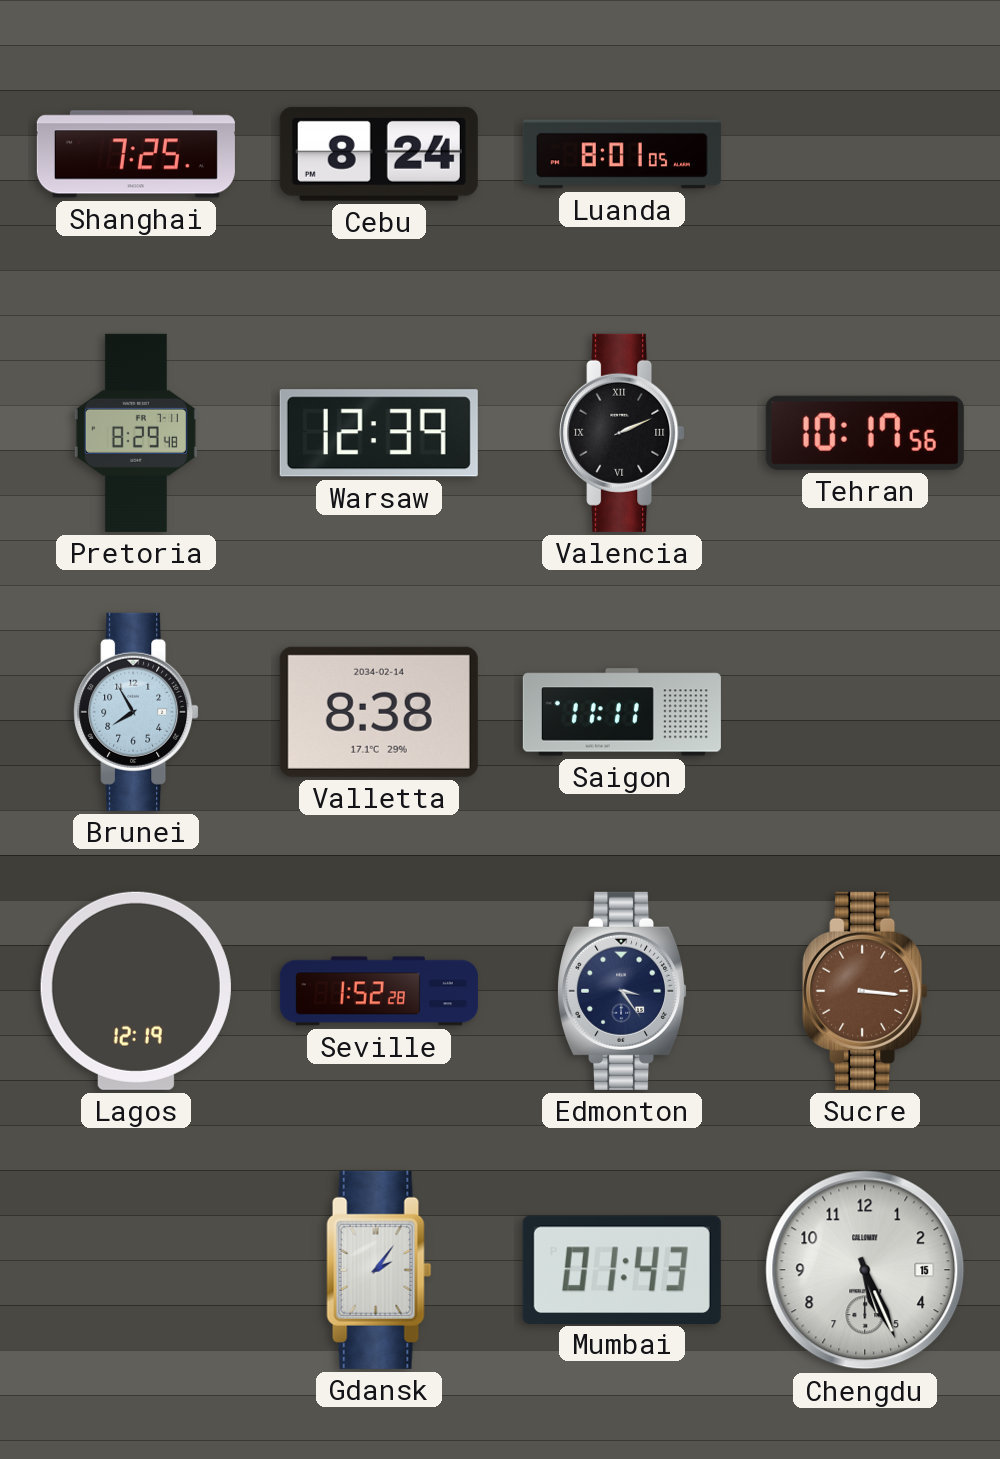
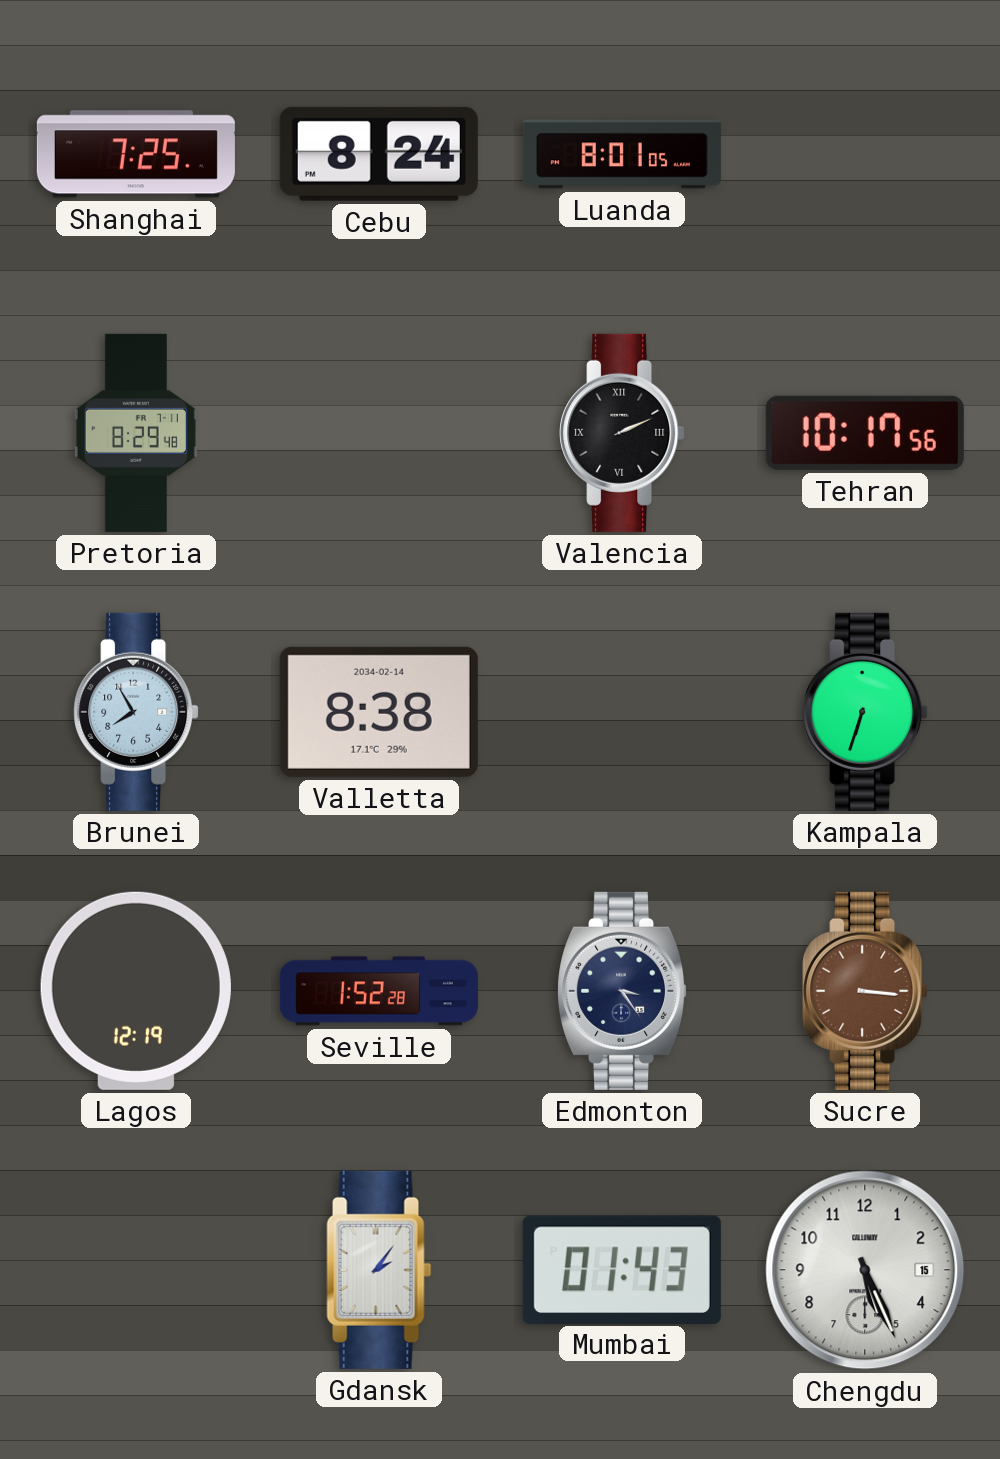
Warsaw: 12:39 -> none (379, 433)
Saigon: 11:11 -> none (622, 712)
Kampala: none -> 6:33 (865, 712)
